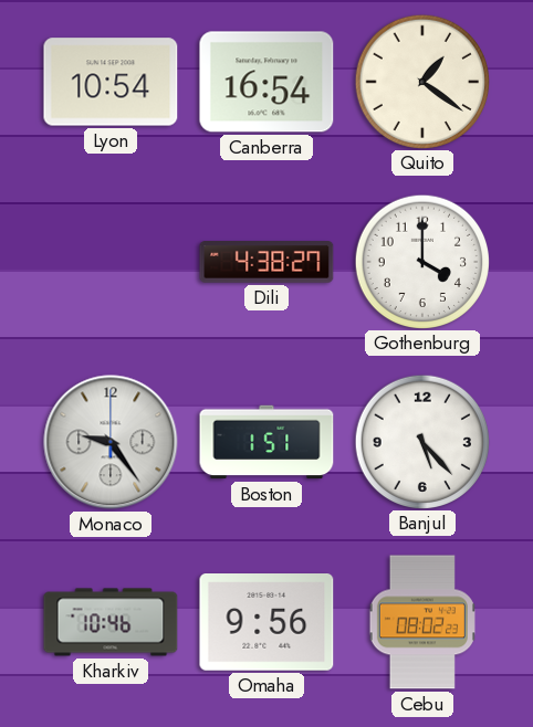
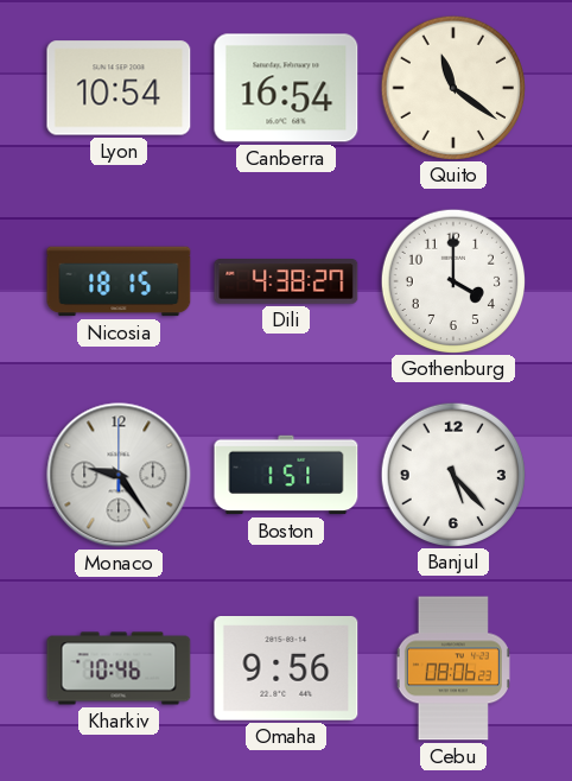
Quito: 1:21 -> 11:21 (452, 87)
Nicosia: none -> 18:15 (119, 281)
Cebu: 08:02 -> 08:06 (453, 668)
